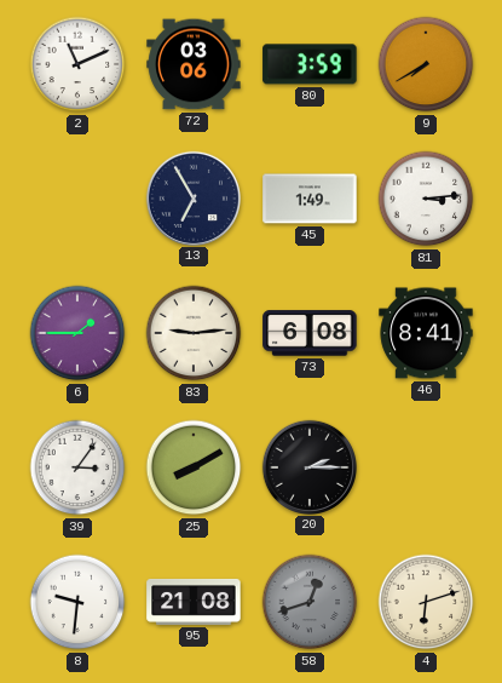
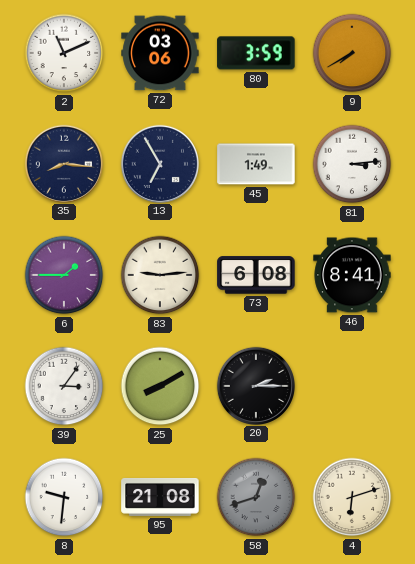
35: none -> 8:16 (63, 163)
